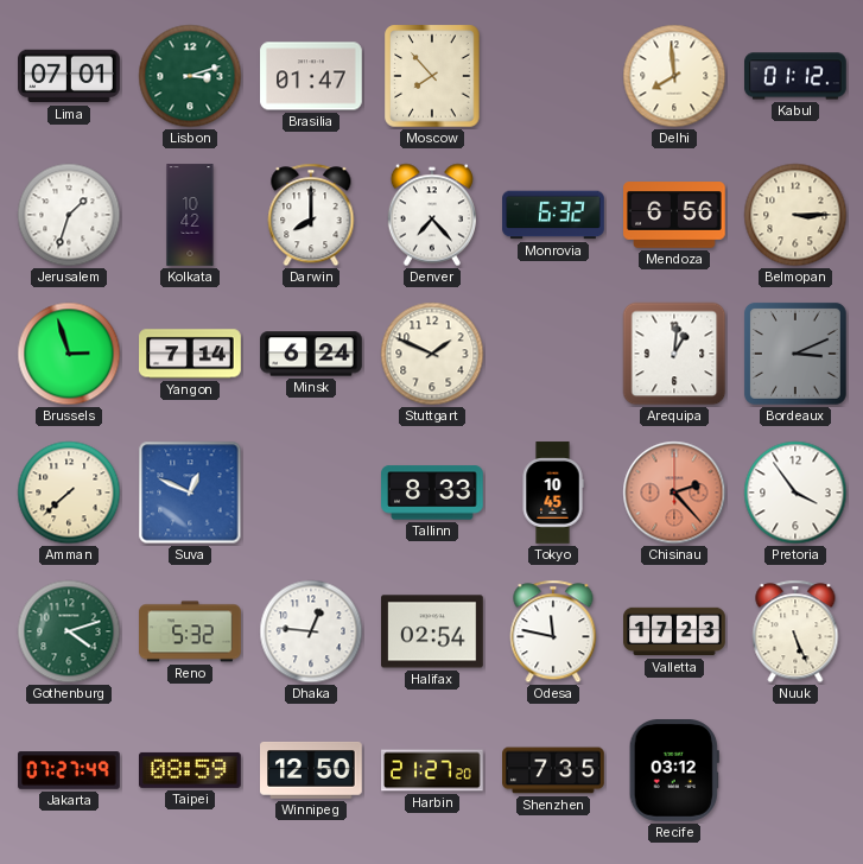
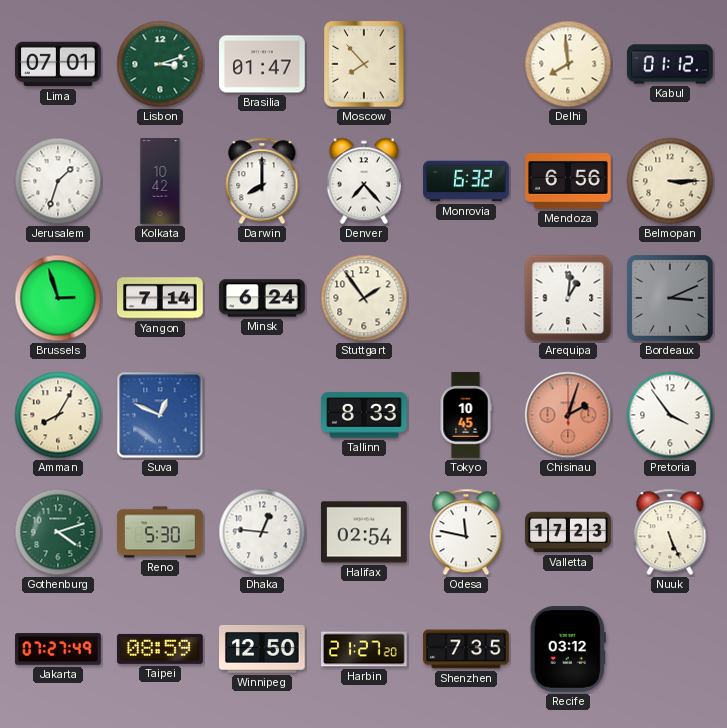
Stuttgart: 1:49 -> 1:54 (364, 298)
Amman: 7:38 -> 8:05 (58, 415)
Chisinau: 2:23 -> 2:03 (568, 415)
Reno: 5:32 -> 5:30 (160, 532)
